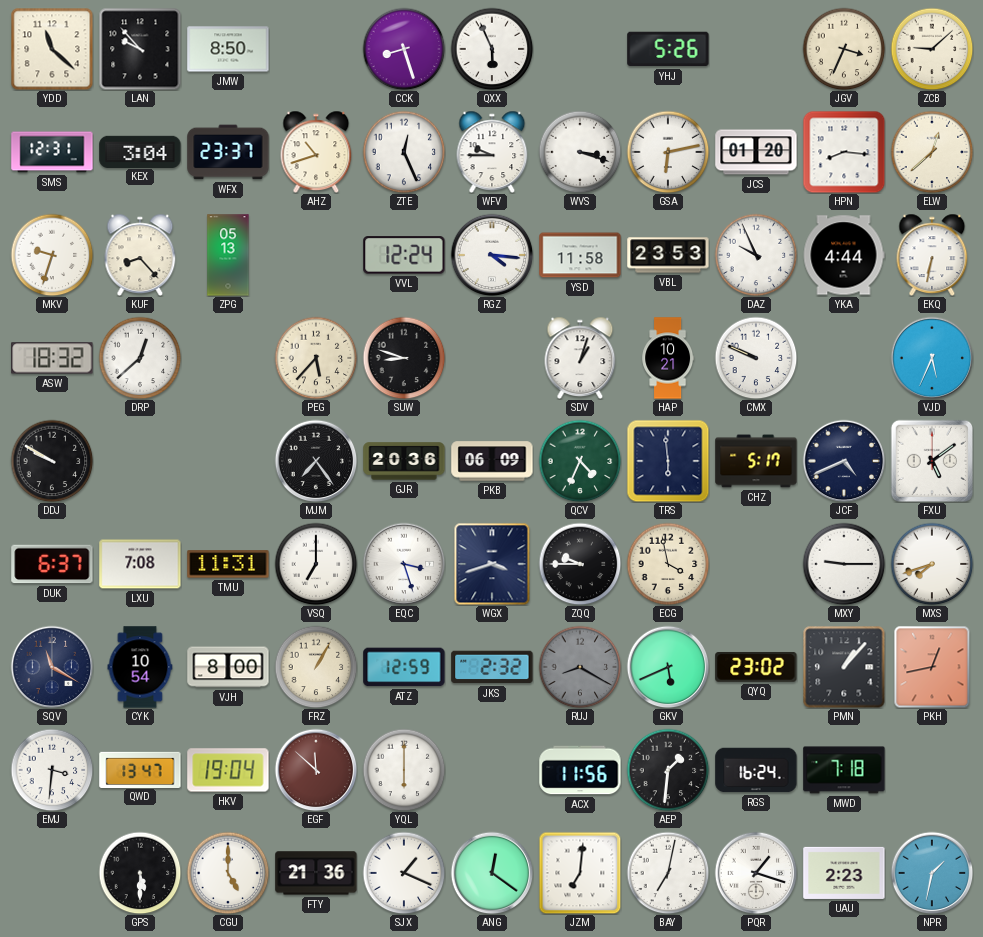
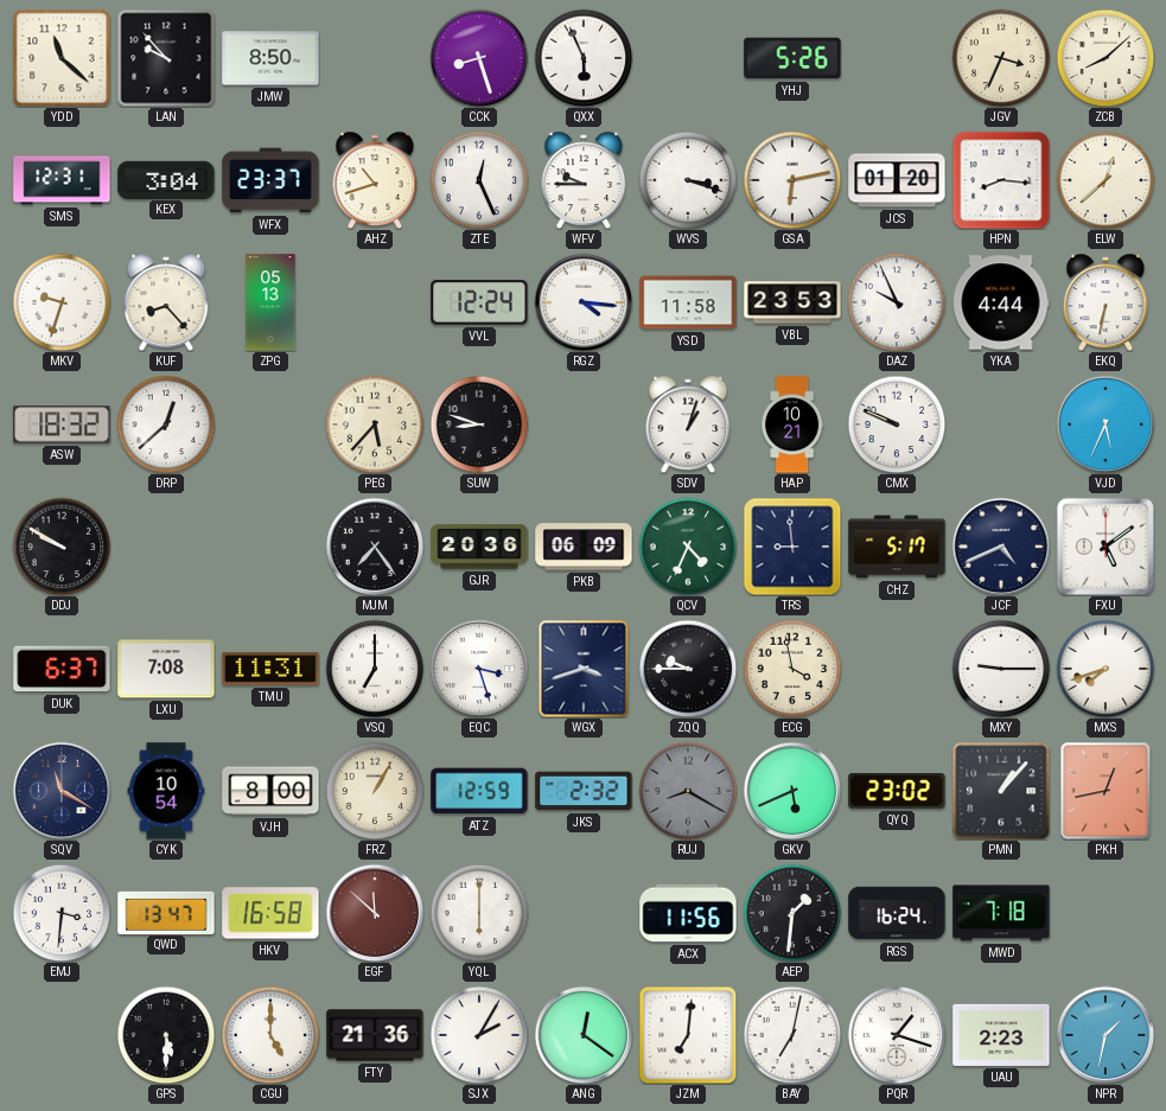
ZCB: 9:08 -> 8:08 (1106, 58)
TRS: 5:59 -> 8:59 (792, 547)
HKV: 19:04 -> 16:58 (270, 913)
SJX: 1:19 -> 2:05 (479, 1035)
